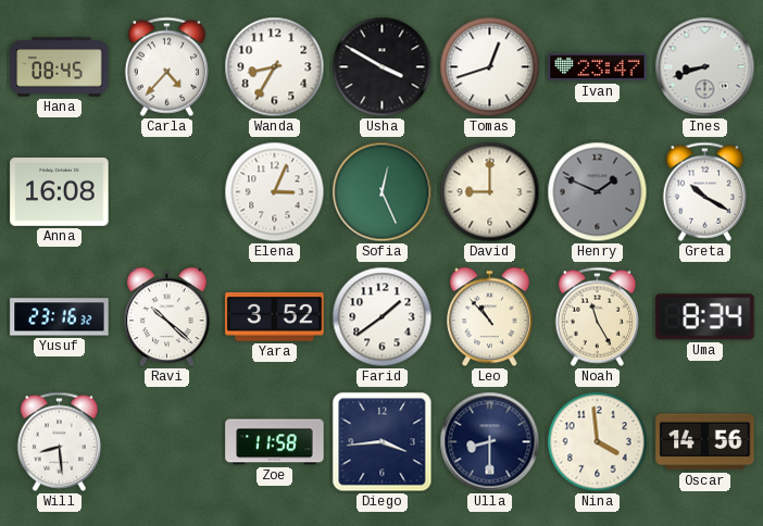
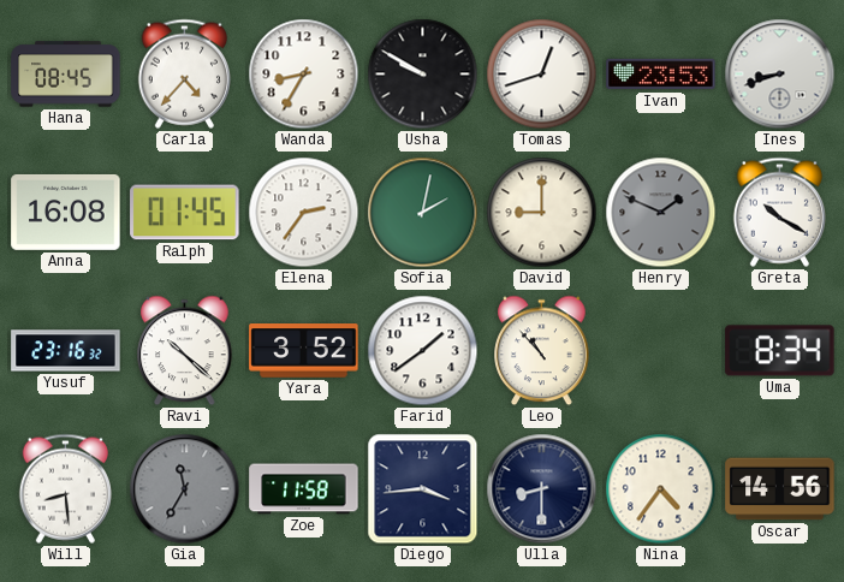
Usha: 3:50 -> 9:50 (423, 75)
Ivan: 23:47 -> 23:53 (661, 75)
Ralph: none -> 01:45 (185, 213)
Elena: 3:04 -> 2:36 (304, 213)
Sofia: 12:26 -> 2:02 (423, 213)
Noah: 11:25 -> none (597, 316)
Gia: none -> 11:35 (185, 489)
Nina: 3:59 -> 4:36 (661, 489)
